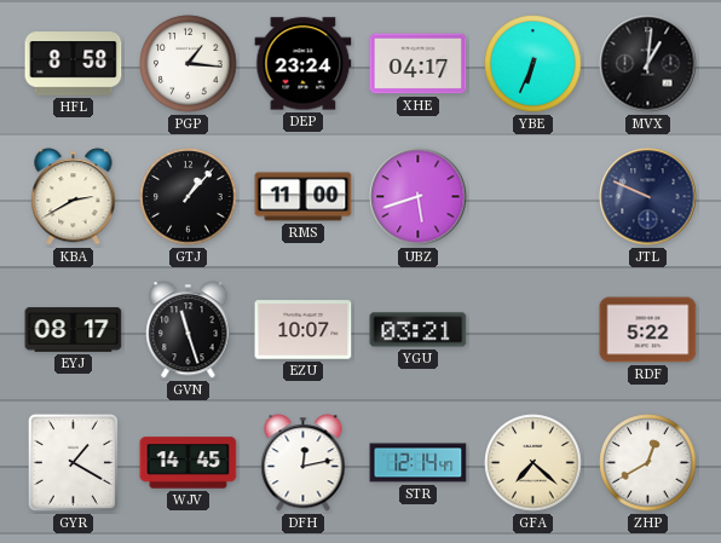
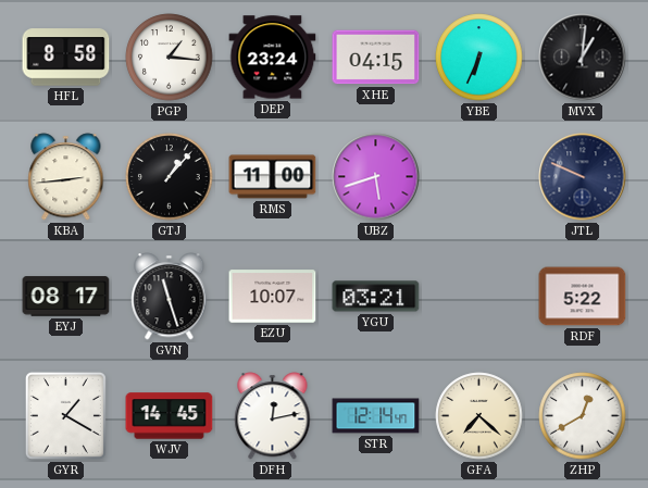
XHE: 04:17 -> 04:15 (376, 58)
KBA: 2:40 -> 2:44 (66, 177)
